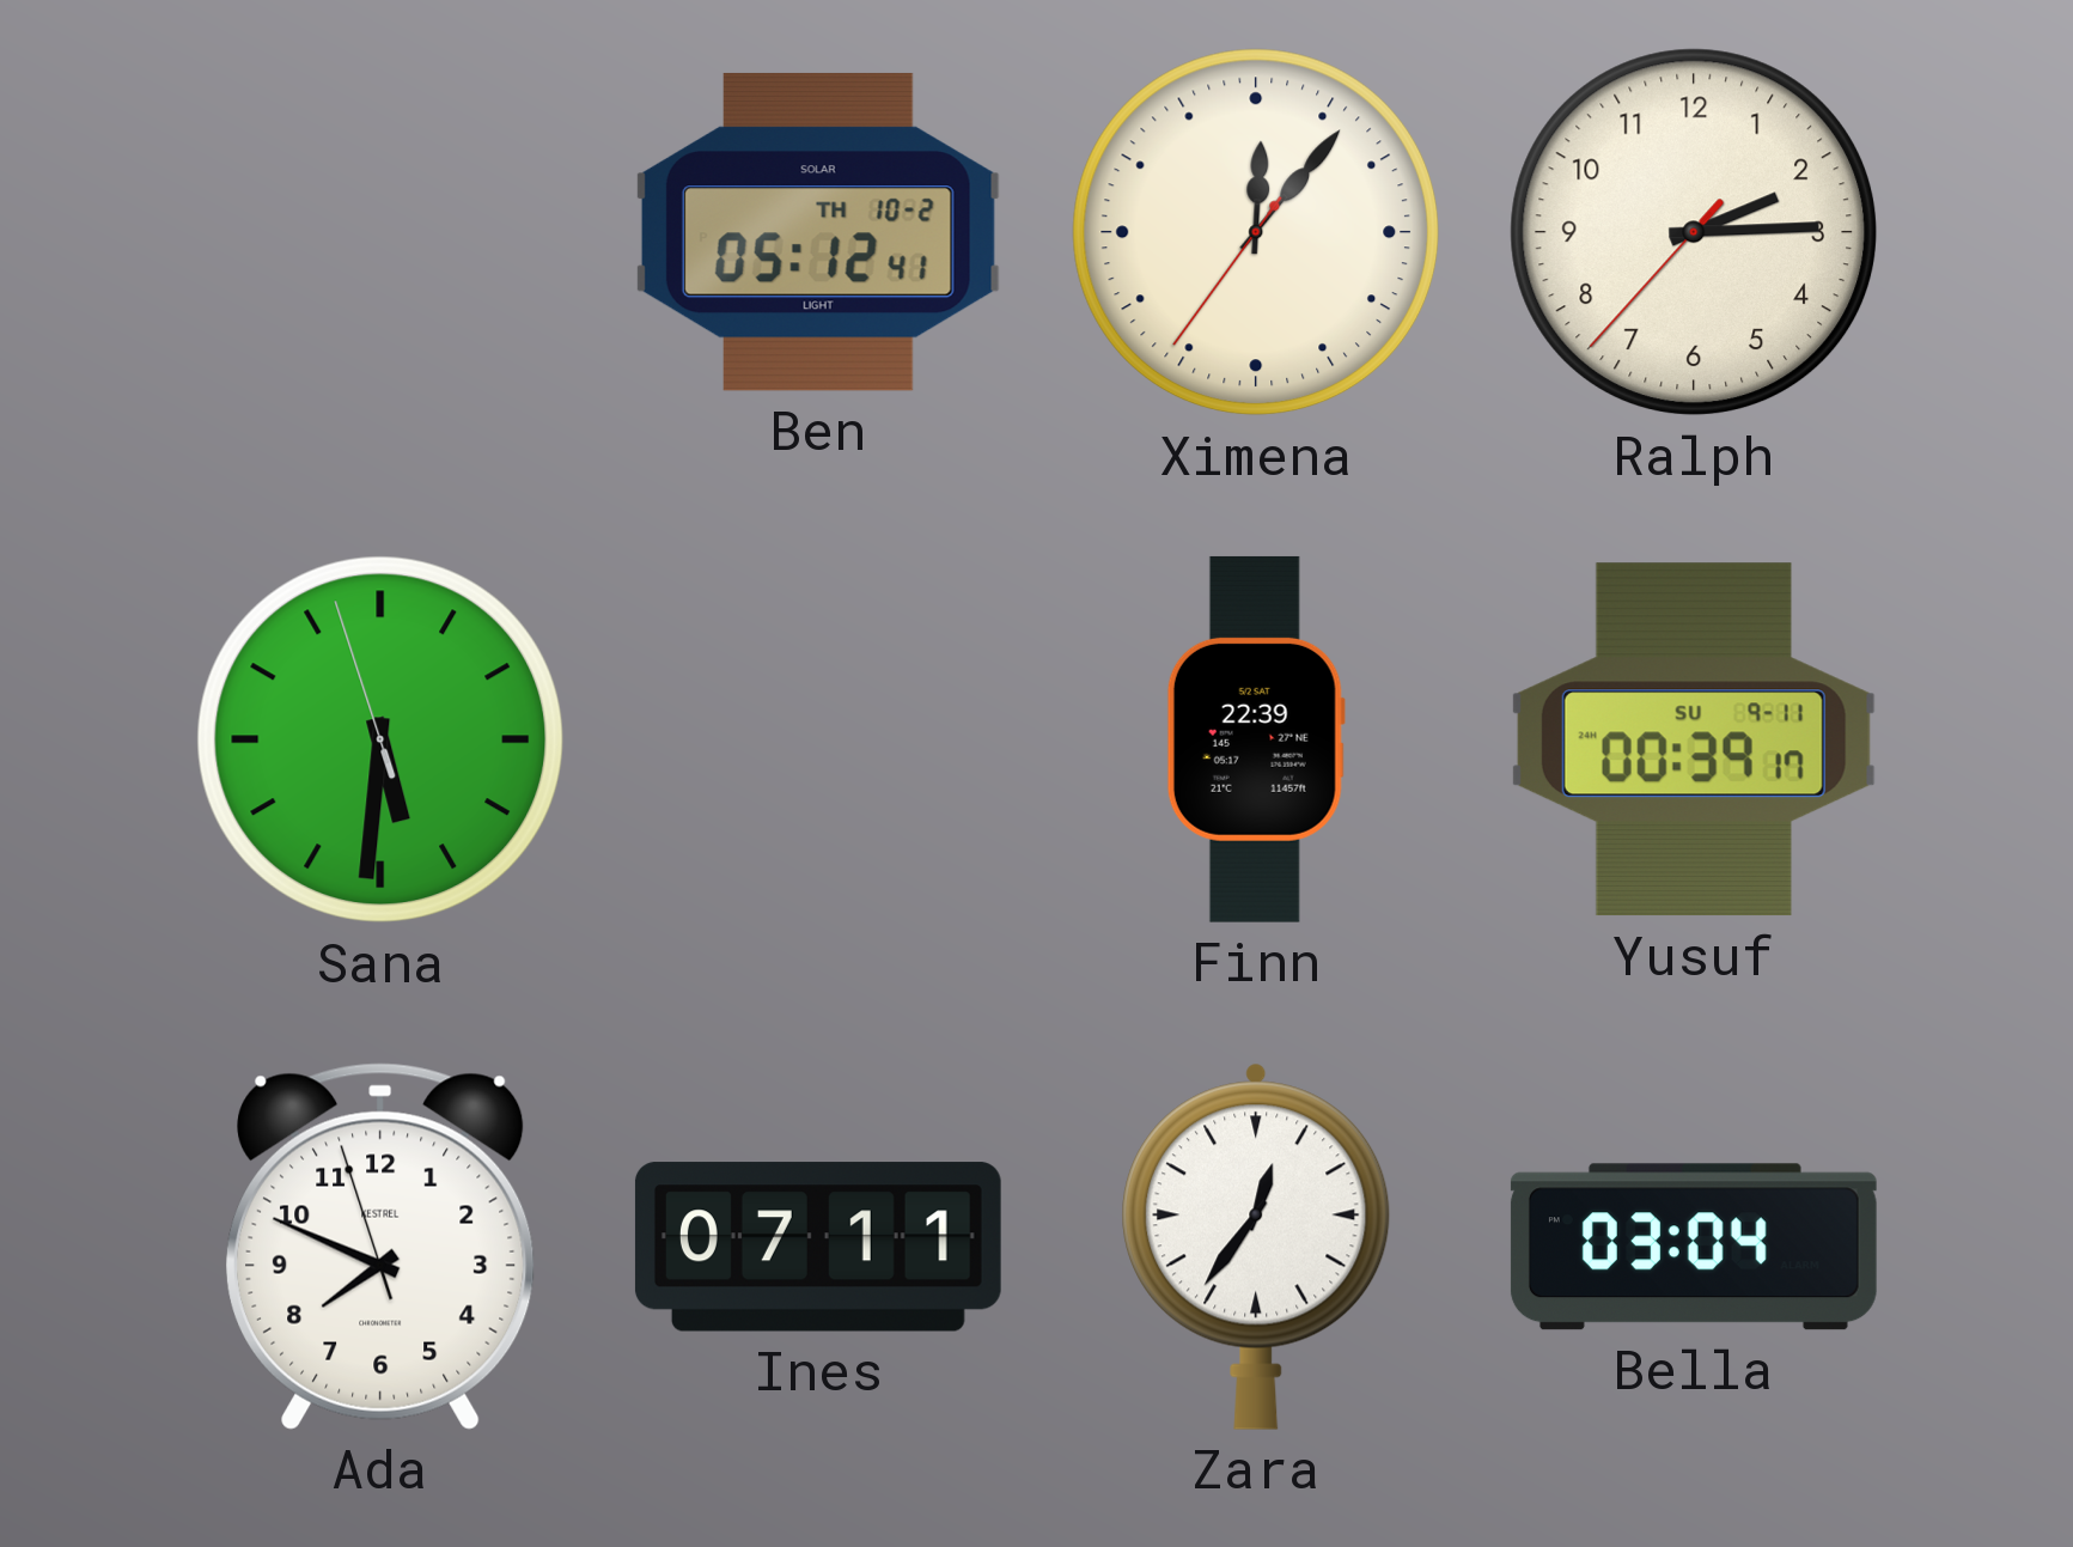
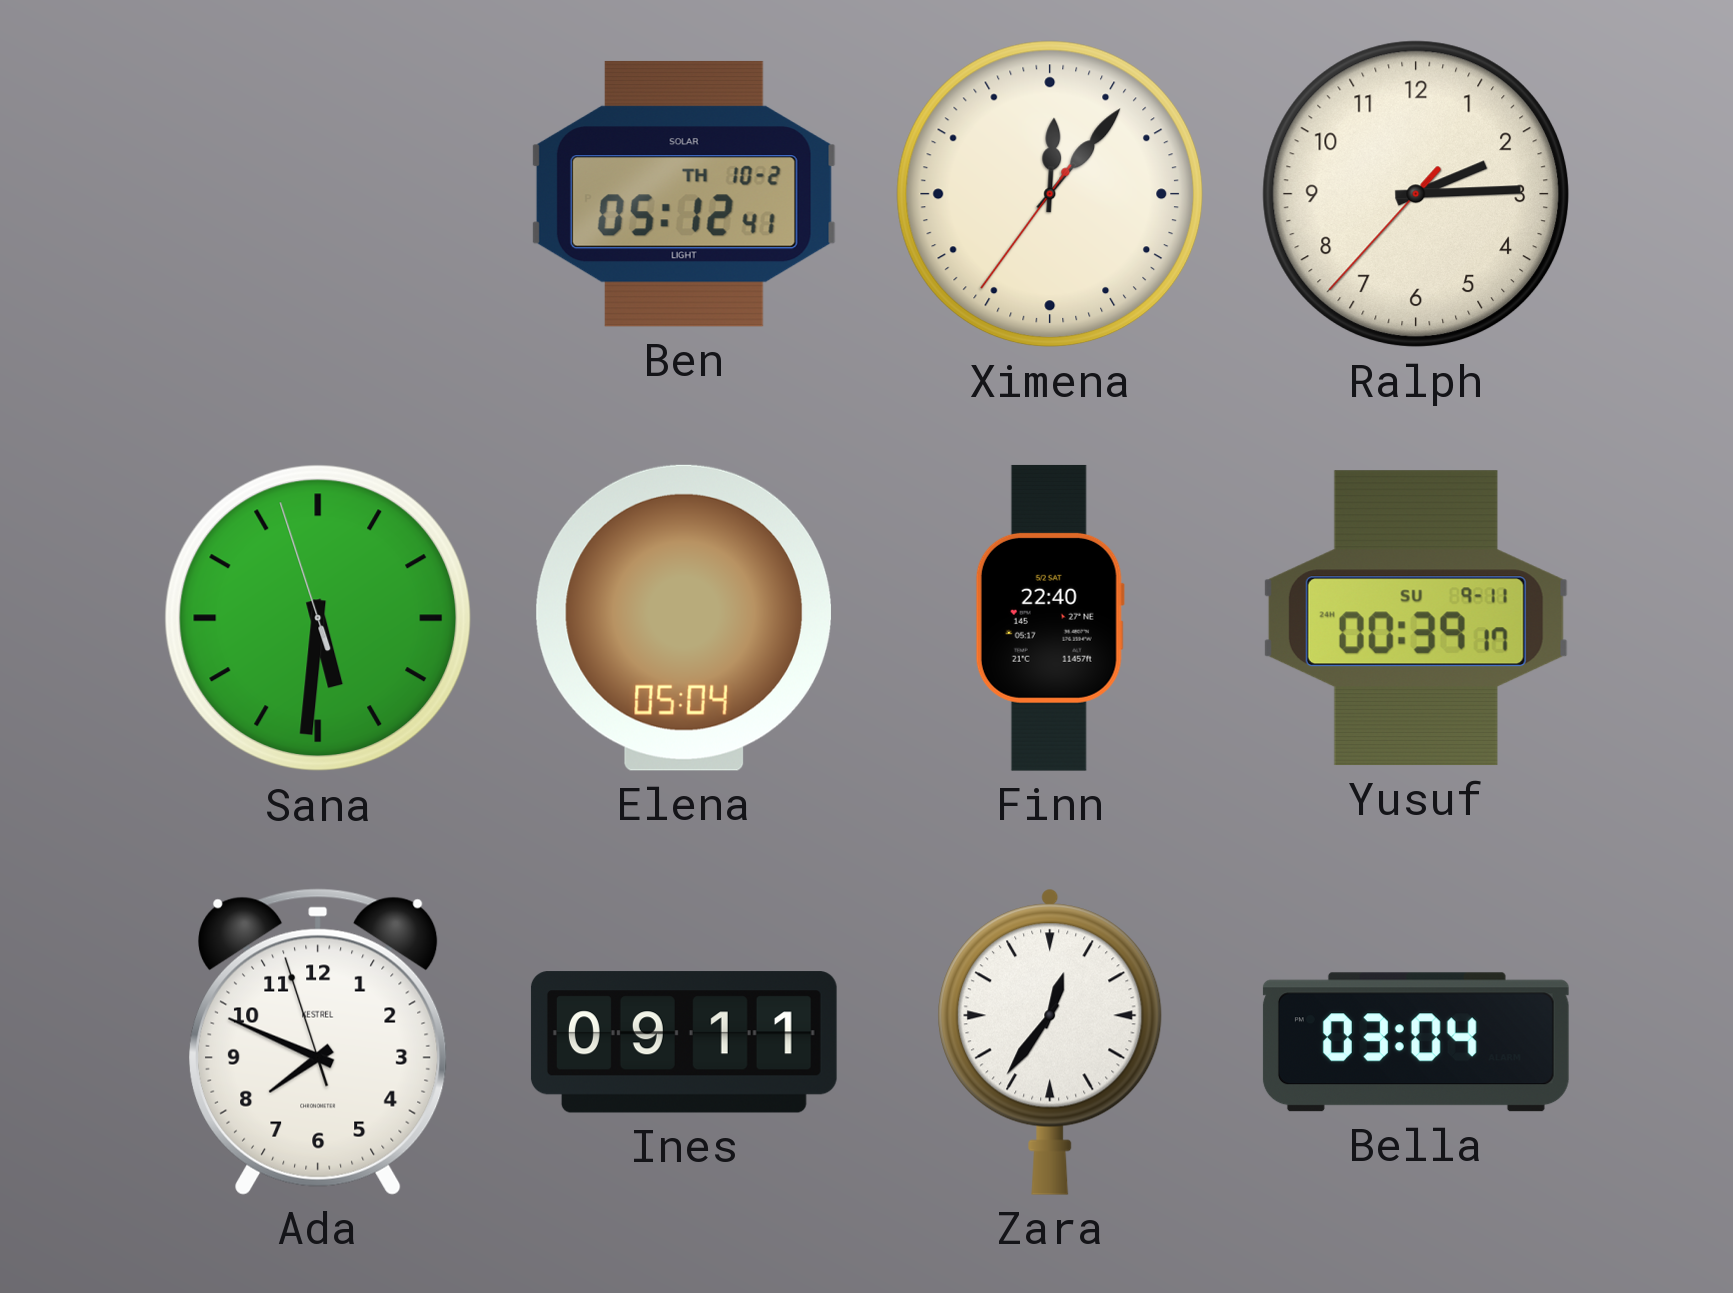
Elena: none -> 05:04 (684, 618)
Finn: 22:39 -> 22:40 (1050, 618)
Ines: 07:11 -> 09:11 (684, 1042)
